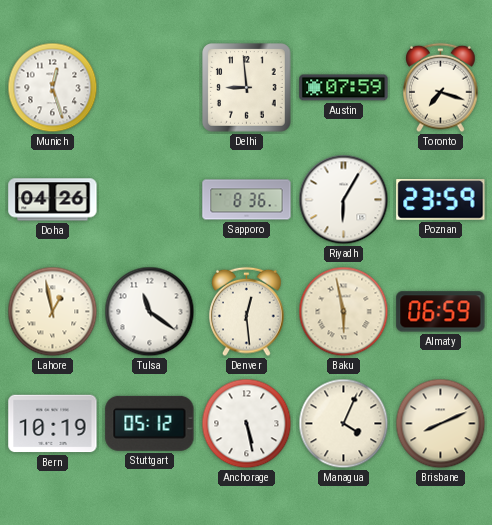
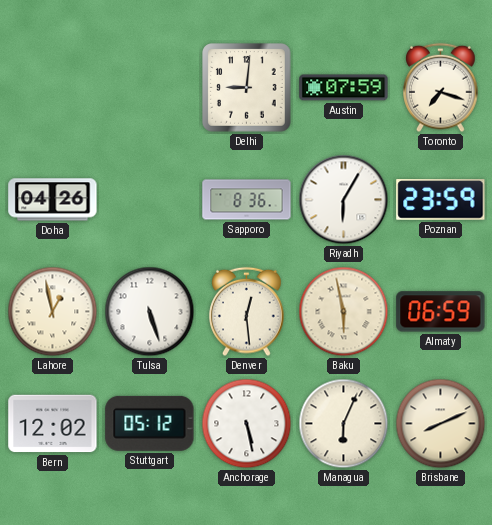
Munich: 12:27 -> none (53, 88)
Delhi: 8:59 -> 9:01 (247, 88)
Tulsa: 11:21 -> 5:27 (150, 312)
Bern: 10:19 -> 12:02 (53, 424)
Managua: 4:04 -> 6:04 (344, 424)
